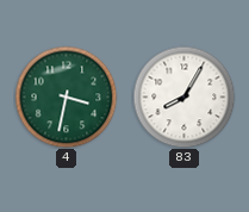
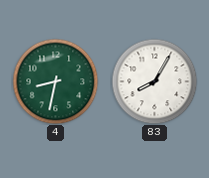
4: 3:32 -> 8:32 (55, 81)
